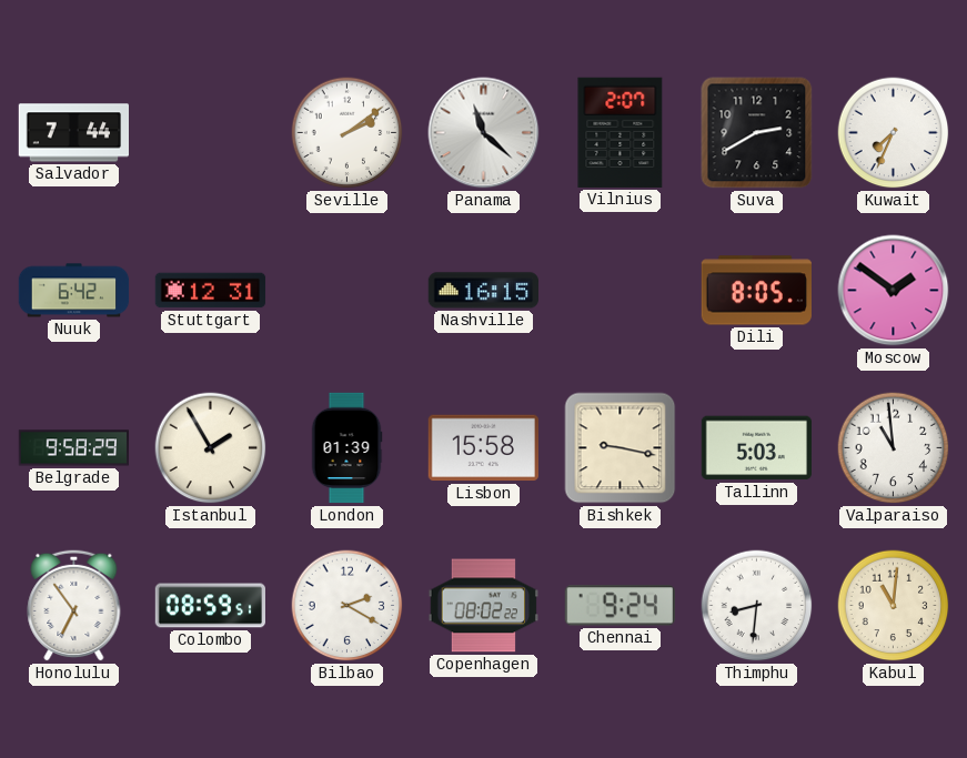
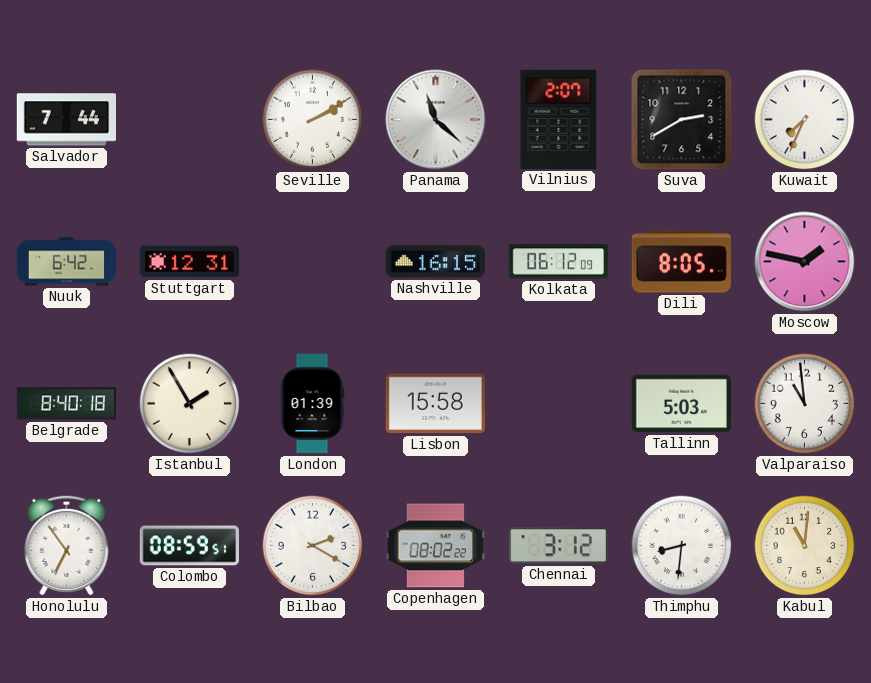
Seville: 2:09 -> 2:10 (313, 120)
Kolkata: none -> 06:12 (558, 262)
Moscow: 1:51 -> 1:47 (805, 262)
Belgrade: 9:58 -> 8:40 (66, 404)
Bishkek: 9:17 -> none (621, 448)
Chennai: 9:24 -> 3:12 (558, 546)
